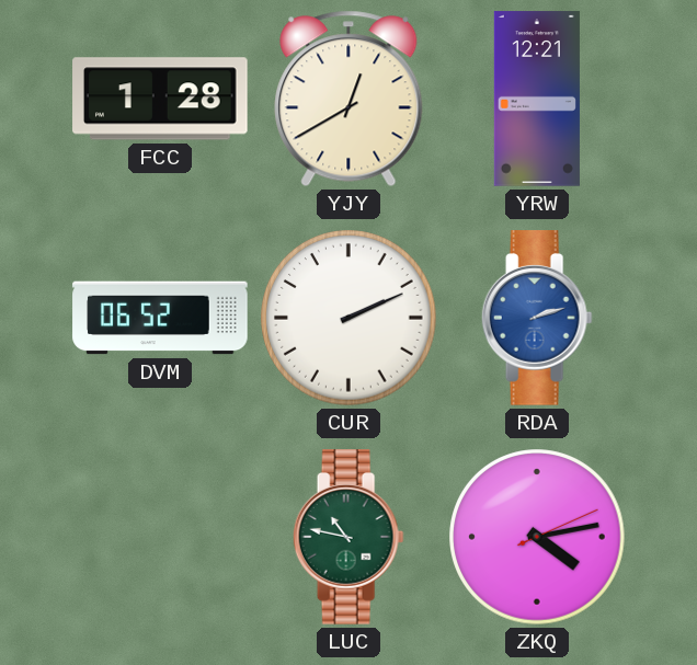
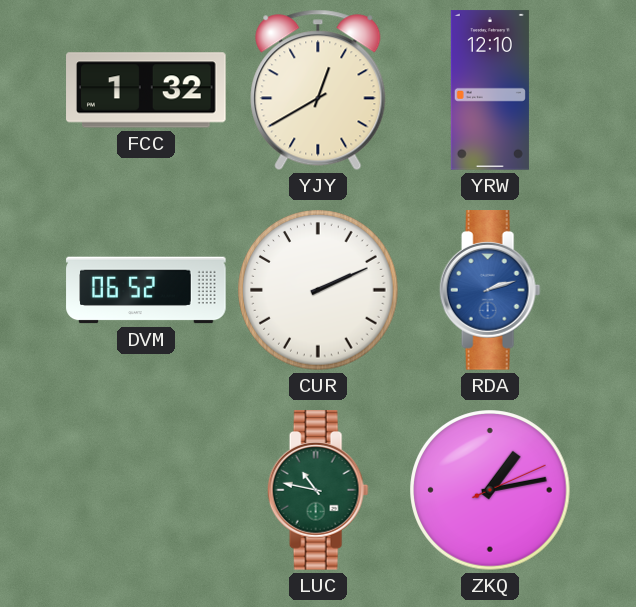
FCC: 1:28 -> 1:32 (146, 90)
YRW: 12:21 -> 12:10 (490, 90)
ZKQ: 4:13 -> 1:13 (490, 490)
